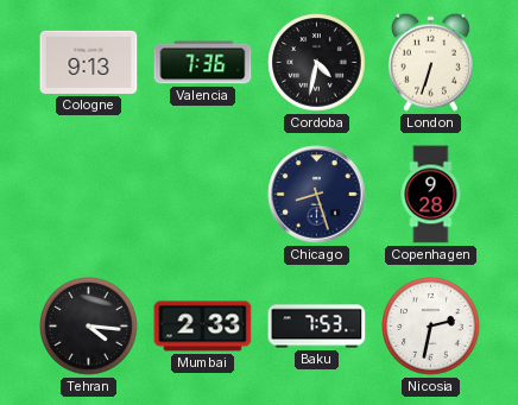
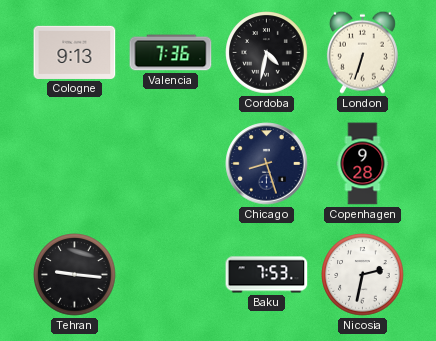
Tehran: 4:16 -> 9:16 (75, 275)
Mumbai: 2:33 -> none (203, 327)
